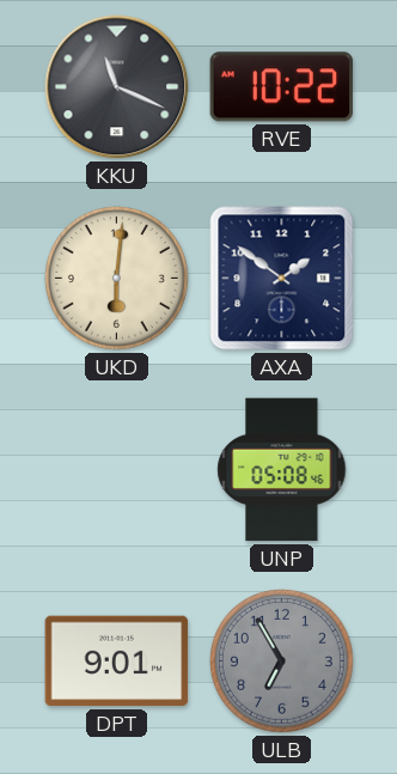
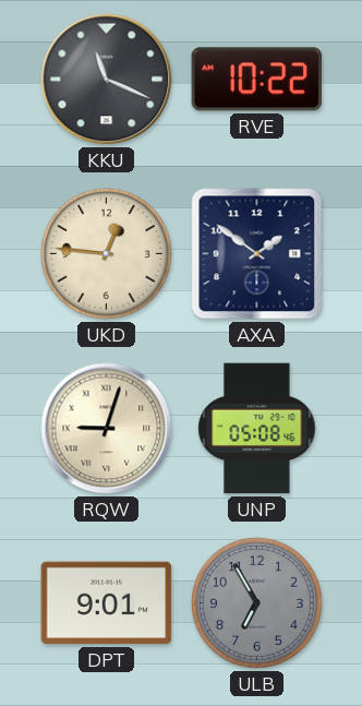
UKD: 6:01 -> 12:46 (106, 253)
RQW: none -> 9:03 (107, 429)
